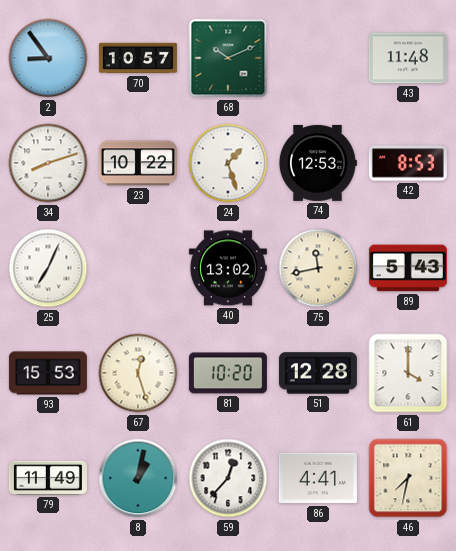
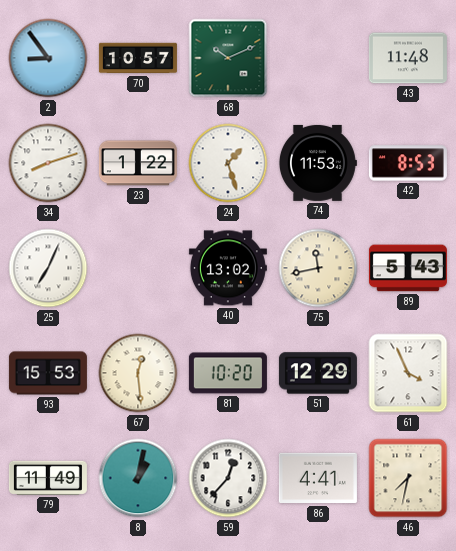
23: 10:22 -> 1:22 (138, 163)
74: 12:53 -> 11:53 (317, 163)
67: 12:27 -> 12:29 (138, 373)
51: 12:28 -> 12:29 (318, 373)
61: 4:00 -> 3:56 (408, 373)
